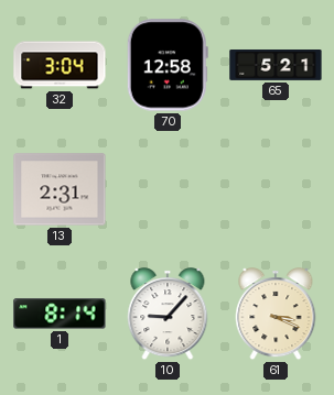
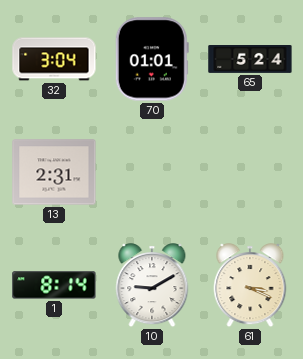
70: 12:58 -> 01:01 (152, 59)
65: 5:21 -> 5:24 (250, 60)
10: 9:07 -> 9:10 (152, 286)
